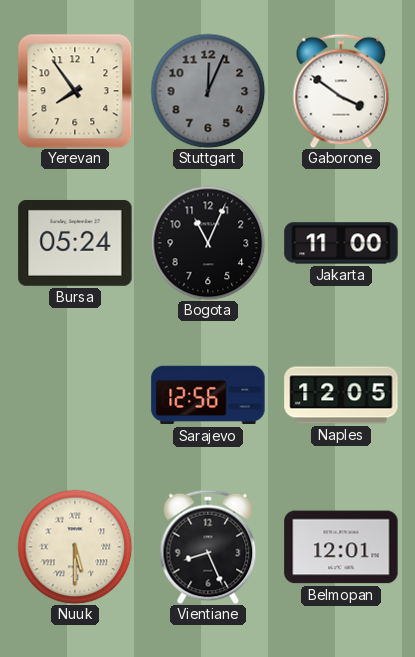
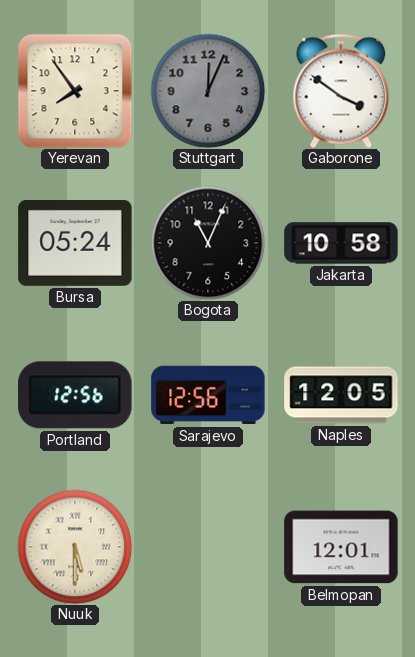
Jakarta: 11:00 -> 10:58 (341, 243)
Portland: none -> 12:56 (75, 395)
Vientiane: 8:26 -> none (208, 547)
